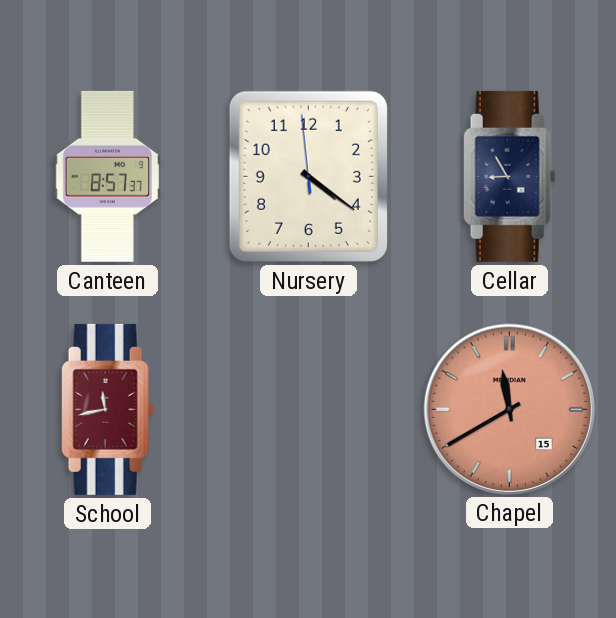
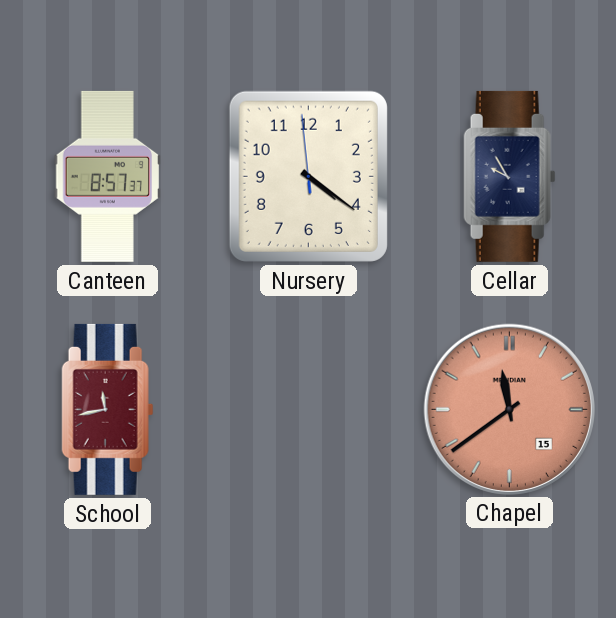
Cellar: 8:55 -> 9:55 (510, 176)
Chapel: 11:40 -> 11:39 (509, 409)
